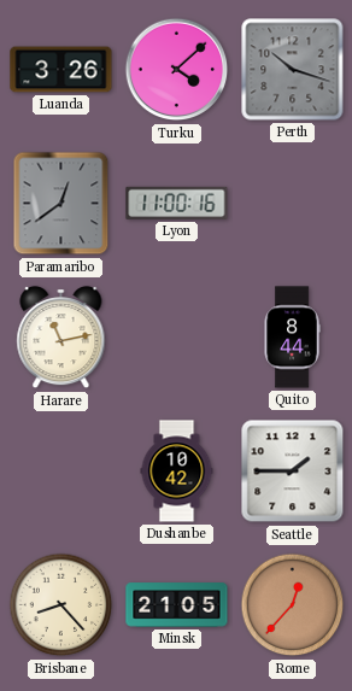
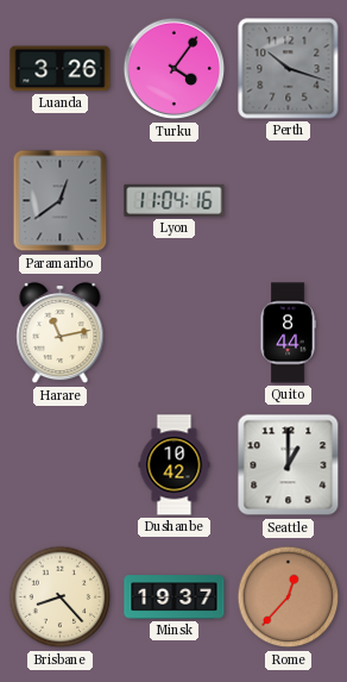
Turku: 4:08 -> 4:06 (175, 69)
Lyon: 11:00 -> 11:04 (175, 200)
Seattle: 1:45 -> 1:00 (289, 465)
Minsk: 21:05 -> 19:37 (175, 597)
